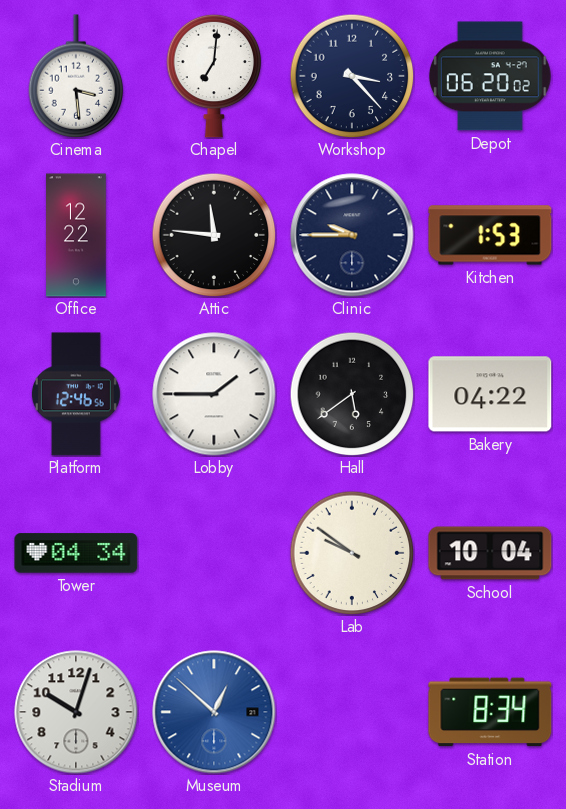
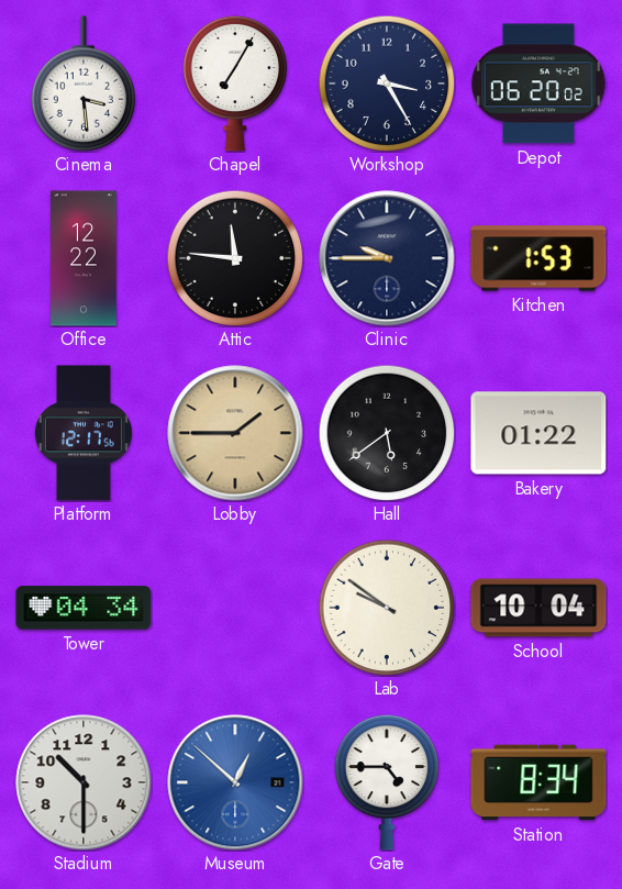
Chapel: 7:01 -> 7:05 (235, 84)
Workshop: 3:23 -> 3:25 (387, 84)
Platform: 12:46 -> 12:17 (84, 433)
Lobby dial: white -> champagne (235, 433)
Bakery: 04:22 -> 01:22 (538, 433)
Stadium: 10:03 -> 10:30 (84, 782)
Gate: none -> 4:45 (387, 782)
